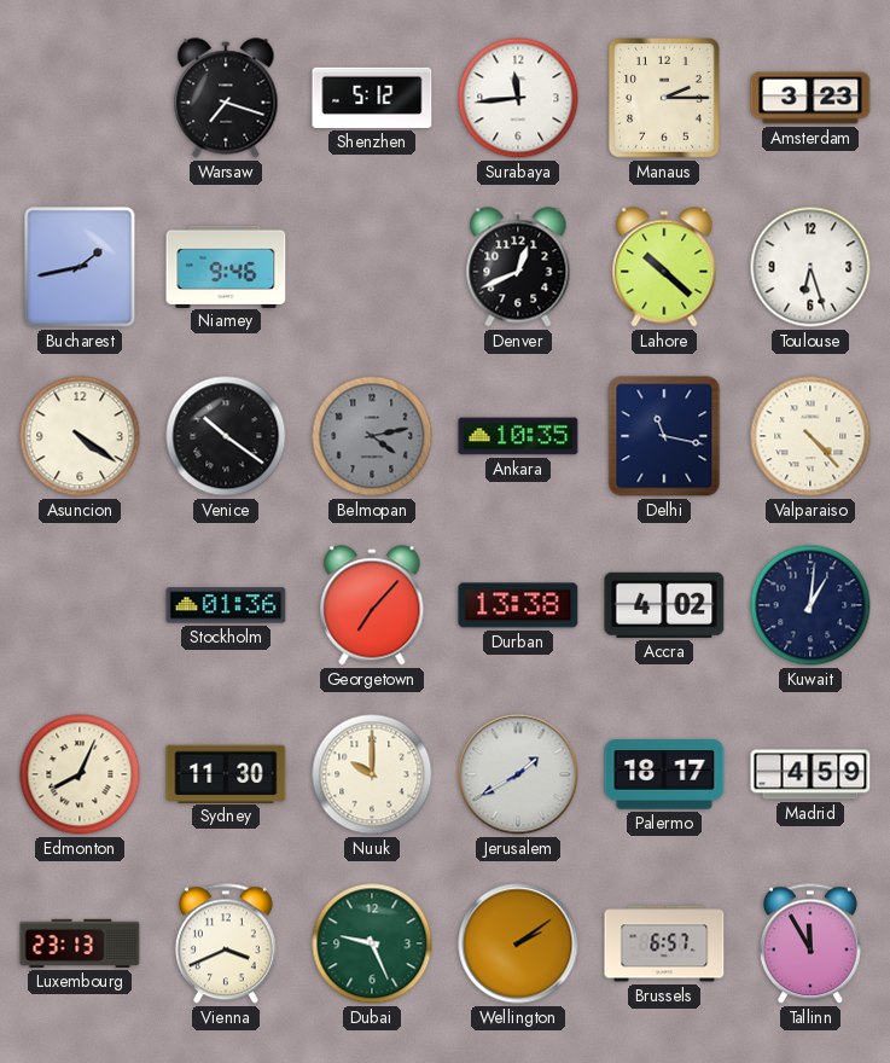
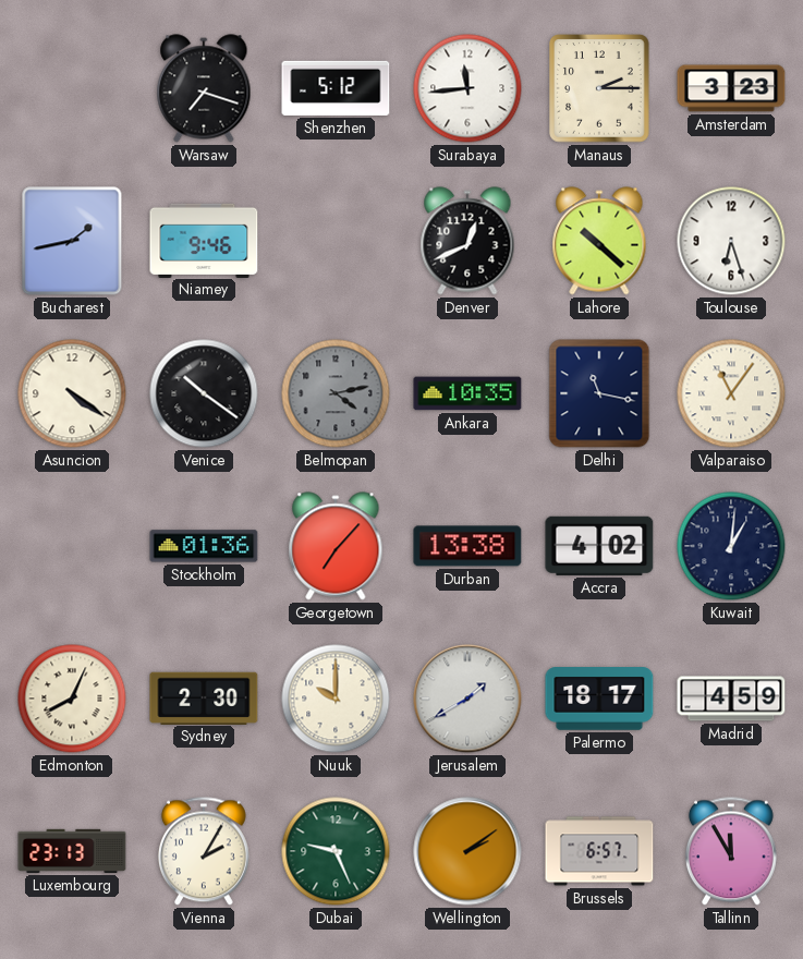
Valparaiso: 4:23 -> 11:06 (731, 393)
Sydney: 11:30 -> 2:30 (204, 697)
Vienna: 3:41 -> 2:05 (204, 851)
